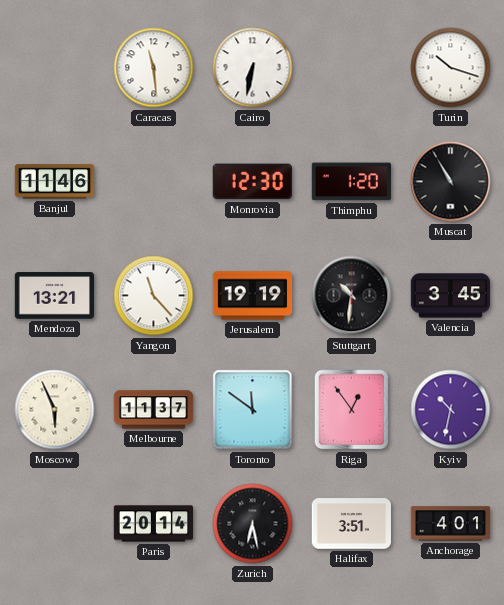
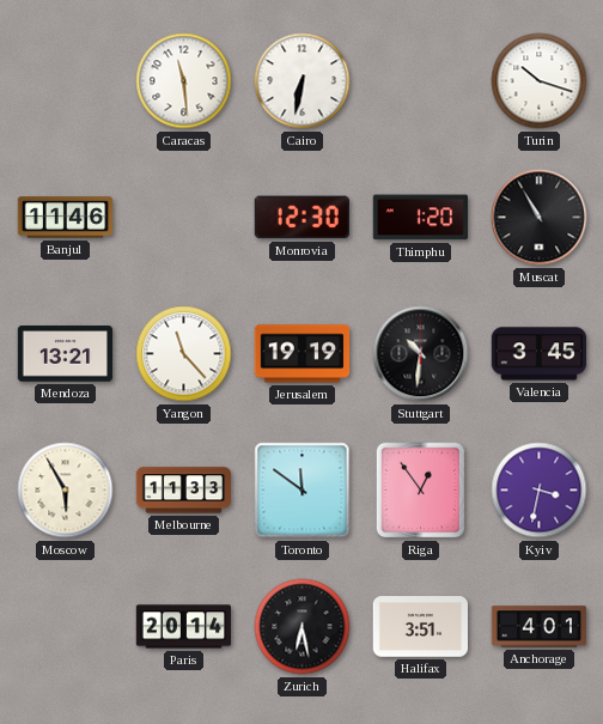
Moscow: 5:56 -> 5:55 (66, 491)
Melbourne: 11:37 -> 11:33 (184, 491)
Kyiv: 10:32 -> 3:32 (540, 491)
